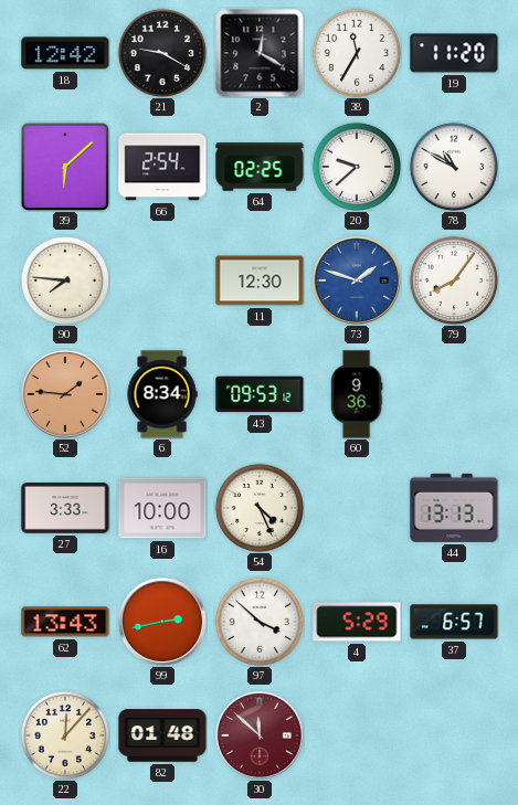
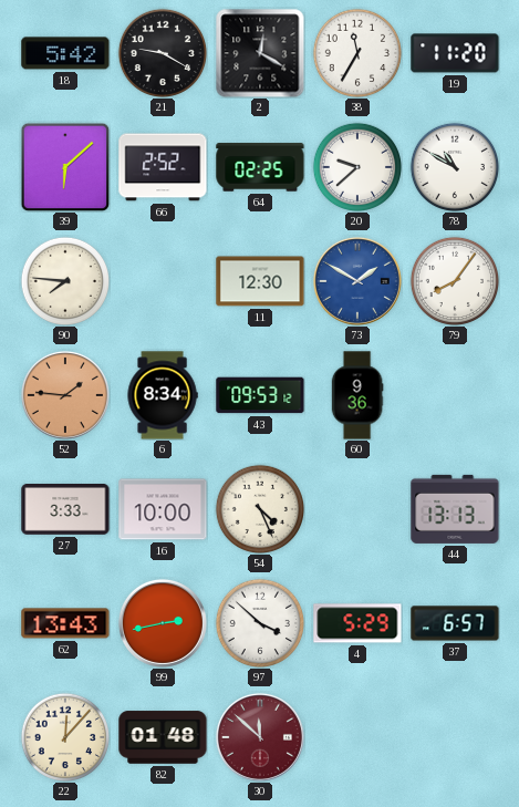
18: 12:42 -> 5:42 (65, 53)
66: 2:54 -> 2:52 (163, 167)
73: 1:48 -> 1:50 (357, 281)
